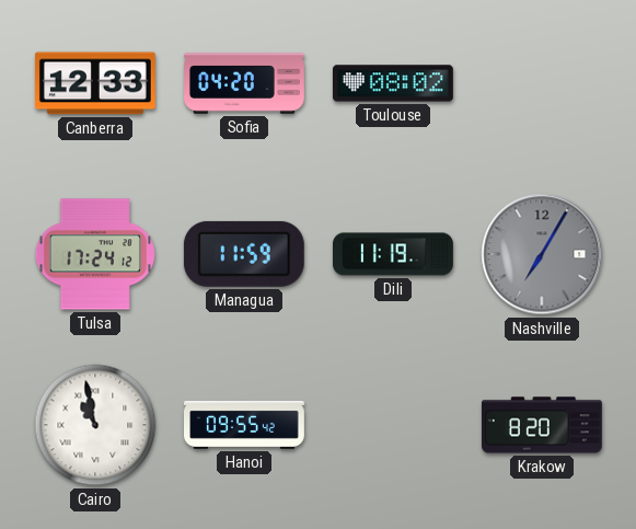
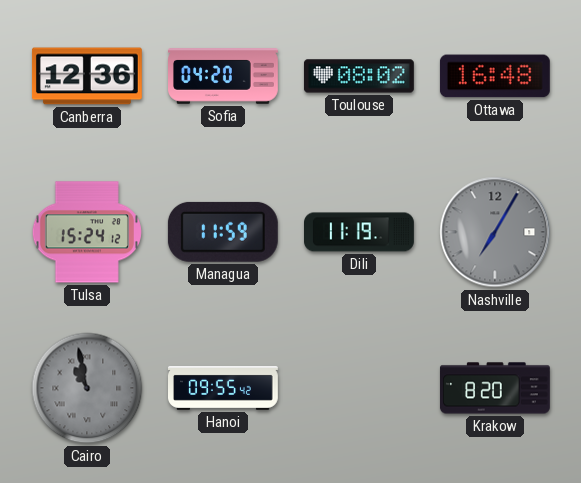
Canberra: 12:33 -> 12:36 (87, 76)
Ottawa: none -> 16:48 (495, 76)
Tulsa: 17:24 -> 15:24 (87, 232)
Cairo dial: white -> grey (87, 388)
